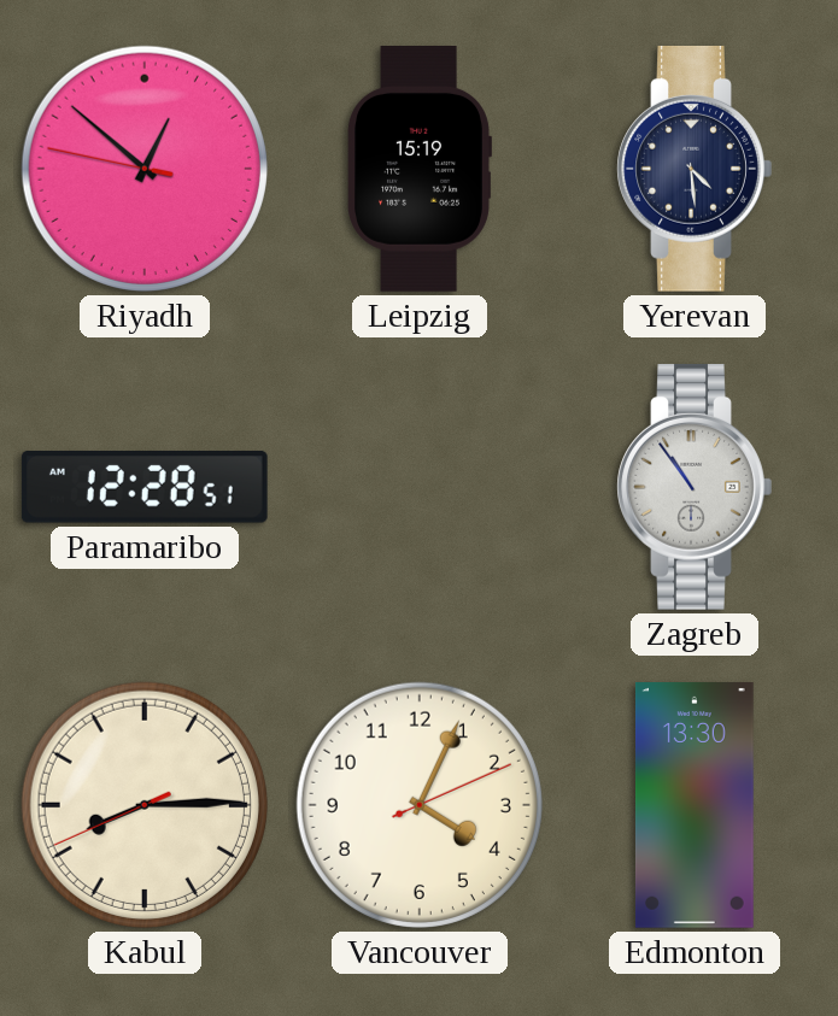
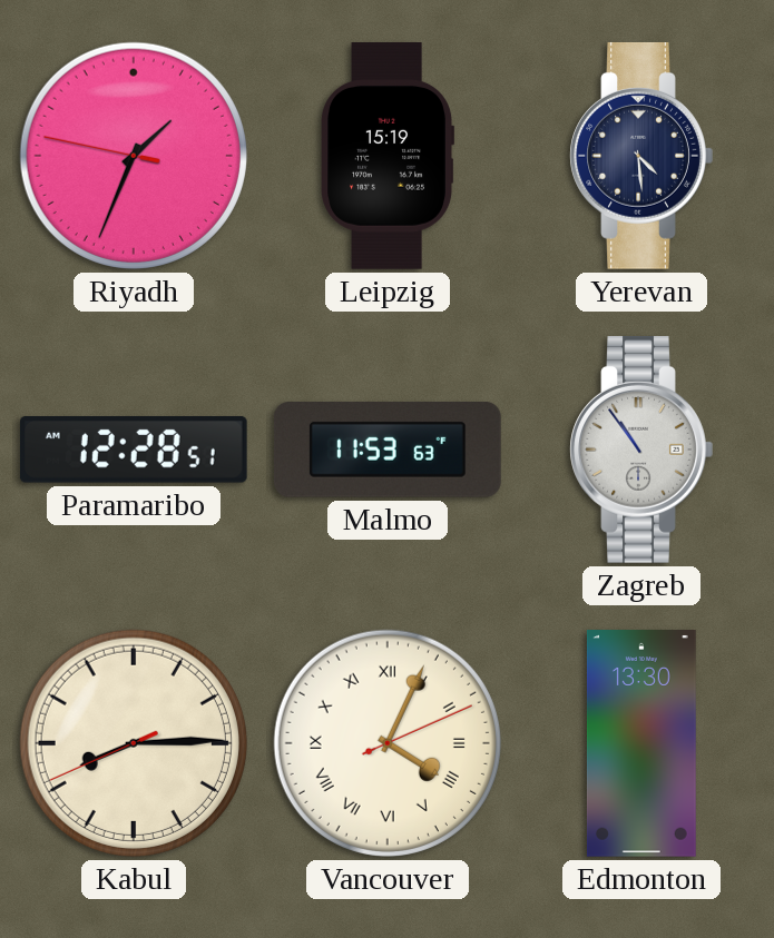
Riyadh: 12:51 -> 1:33 (134, 156)
Malmo: none -> 11:53 (388, 451)
Vancouver numerals: Arabic -> Roman (388, 743)
